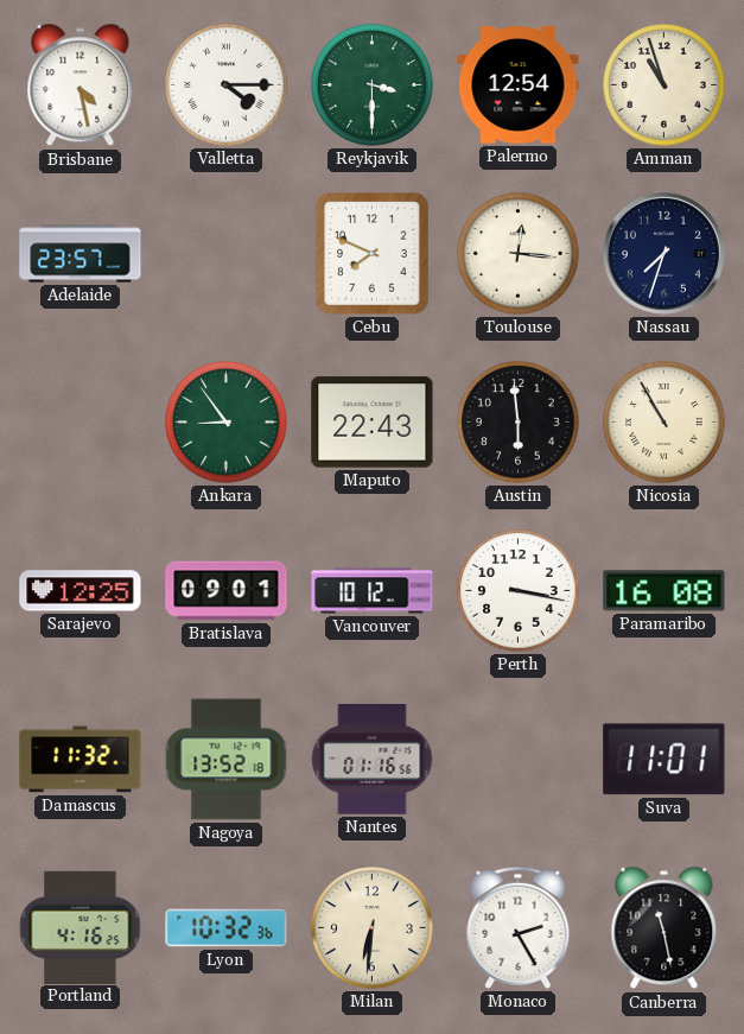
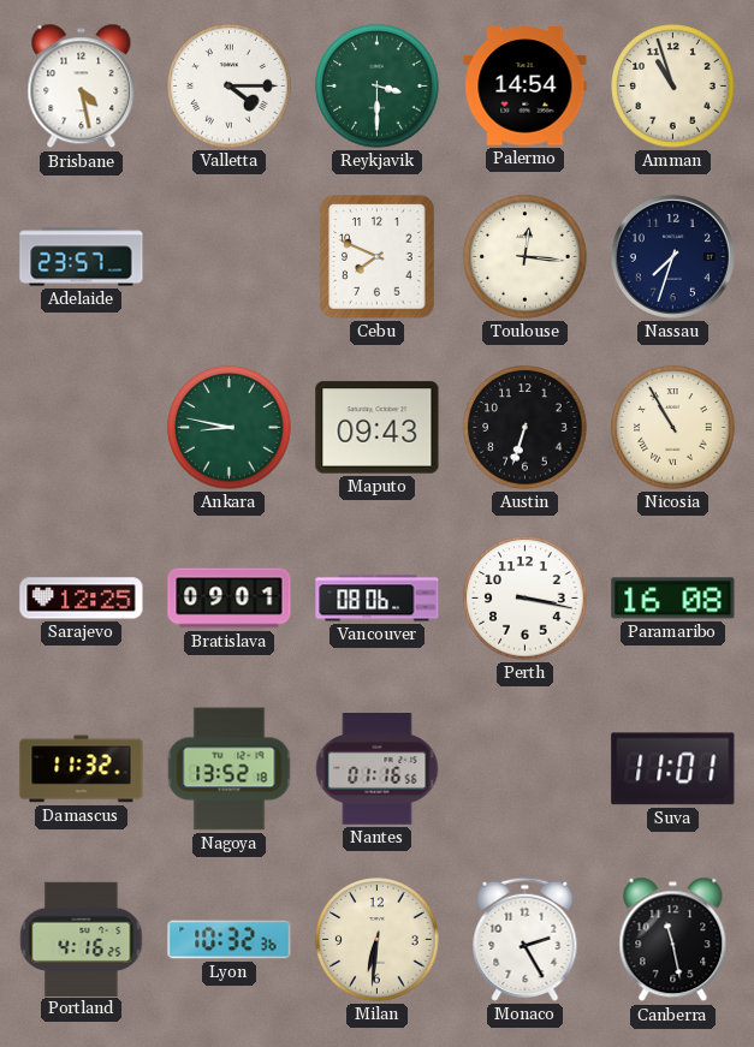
Palermo: 12:54 -> 14:54 (526, 87)
Ankara: 8:54 -> 8:47 (230, 428)
Maputo: 22:43 -> 09:43 (378, 428)
Austin: 5:59 -> 6:33 (526, 428)
Vancouver: 10:12 -> 08:06 (378, 599)
